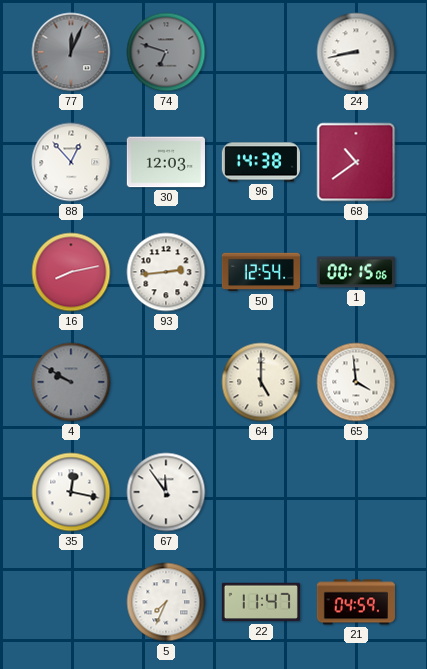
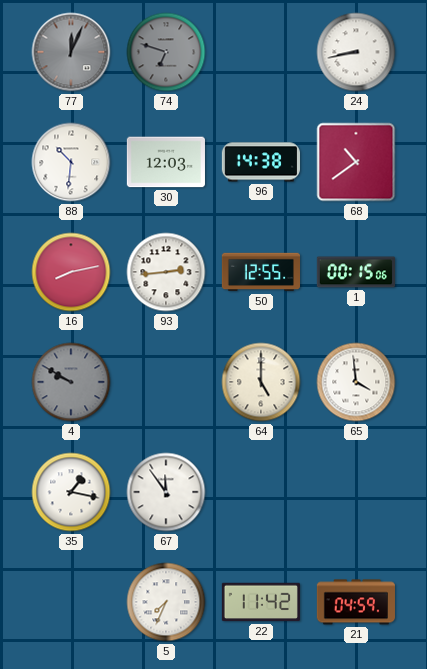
88: 12:53 -> 10:31 (71, 162)
50: 12:54 -> 12:55 (260, 272)
35: 12:17 -> 1:17 (71, 492)
22: 11:47 -> 11:42 (261, 602)
